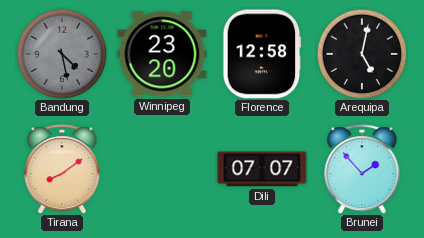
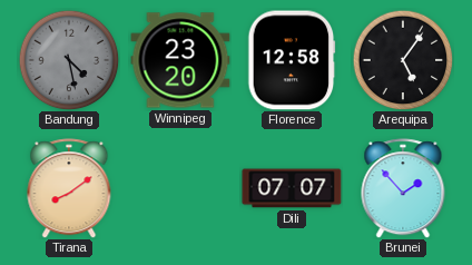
Arequipa: 5:02 -> 5:06 (403, 60)
